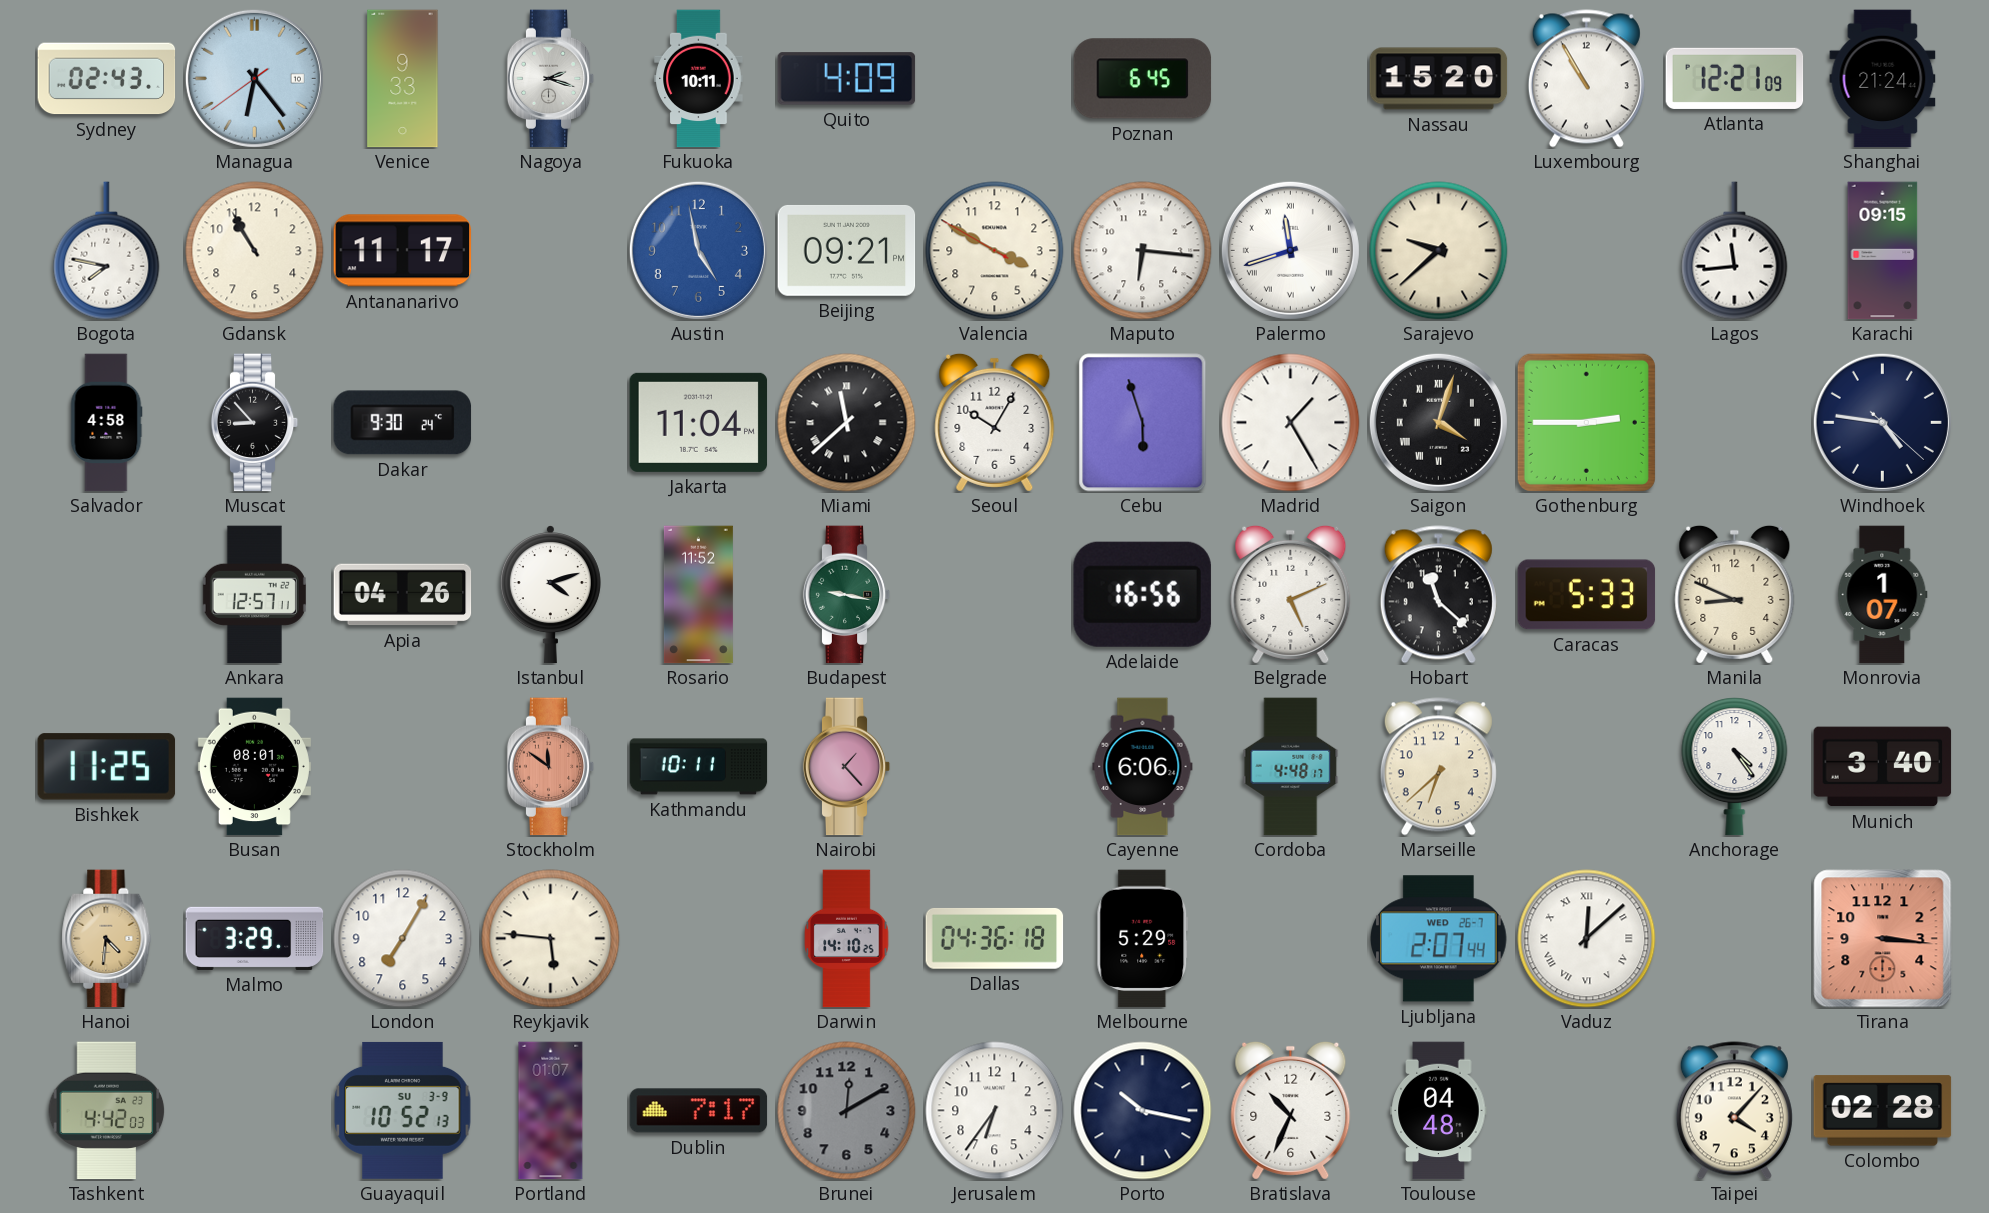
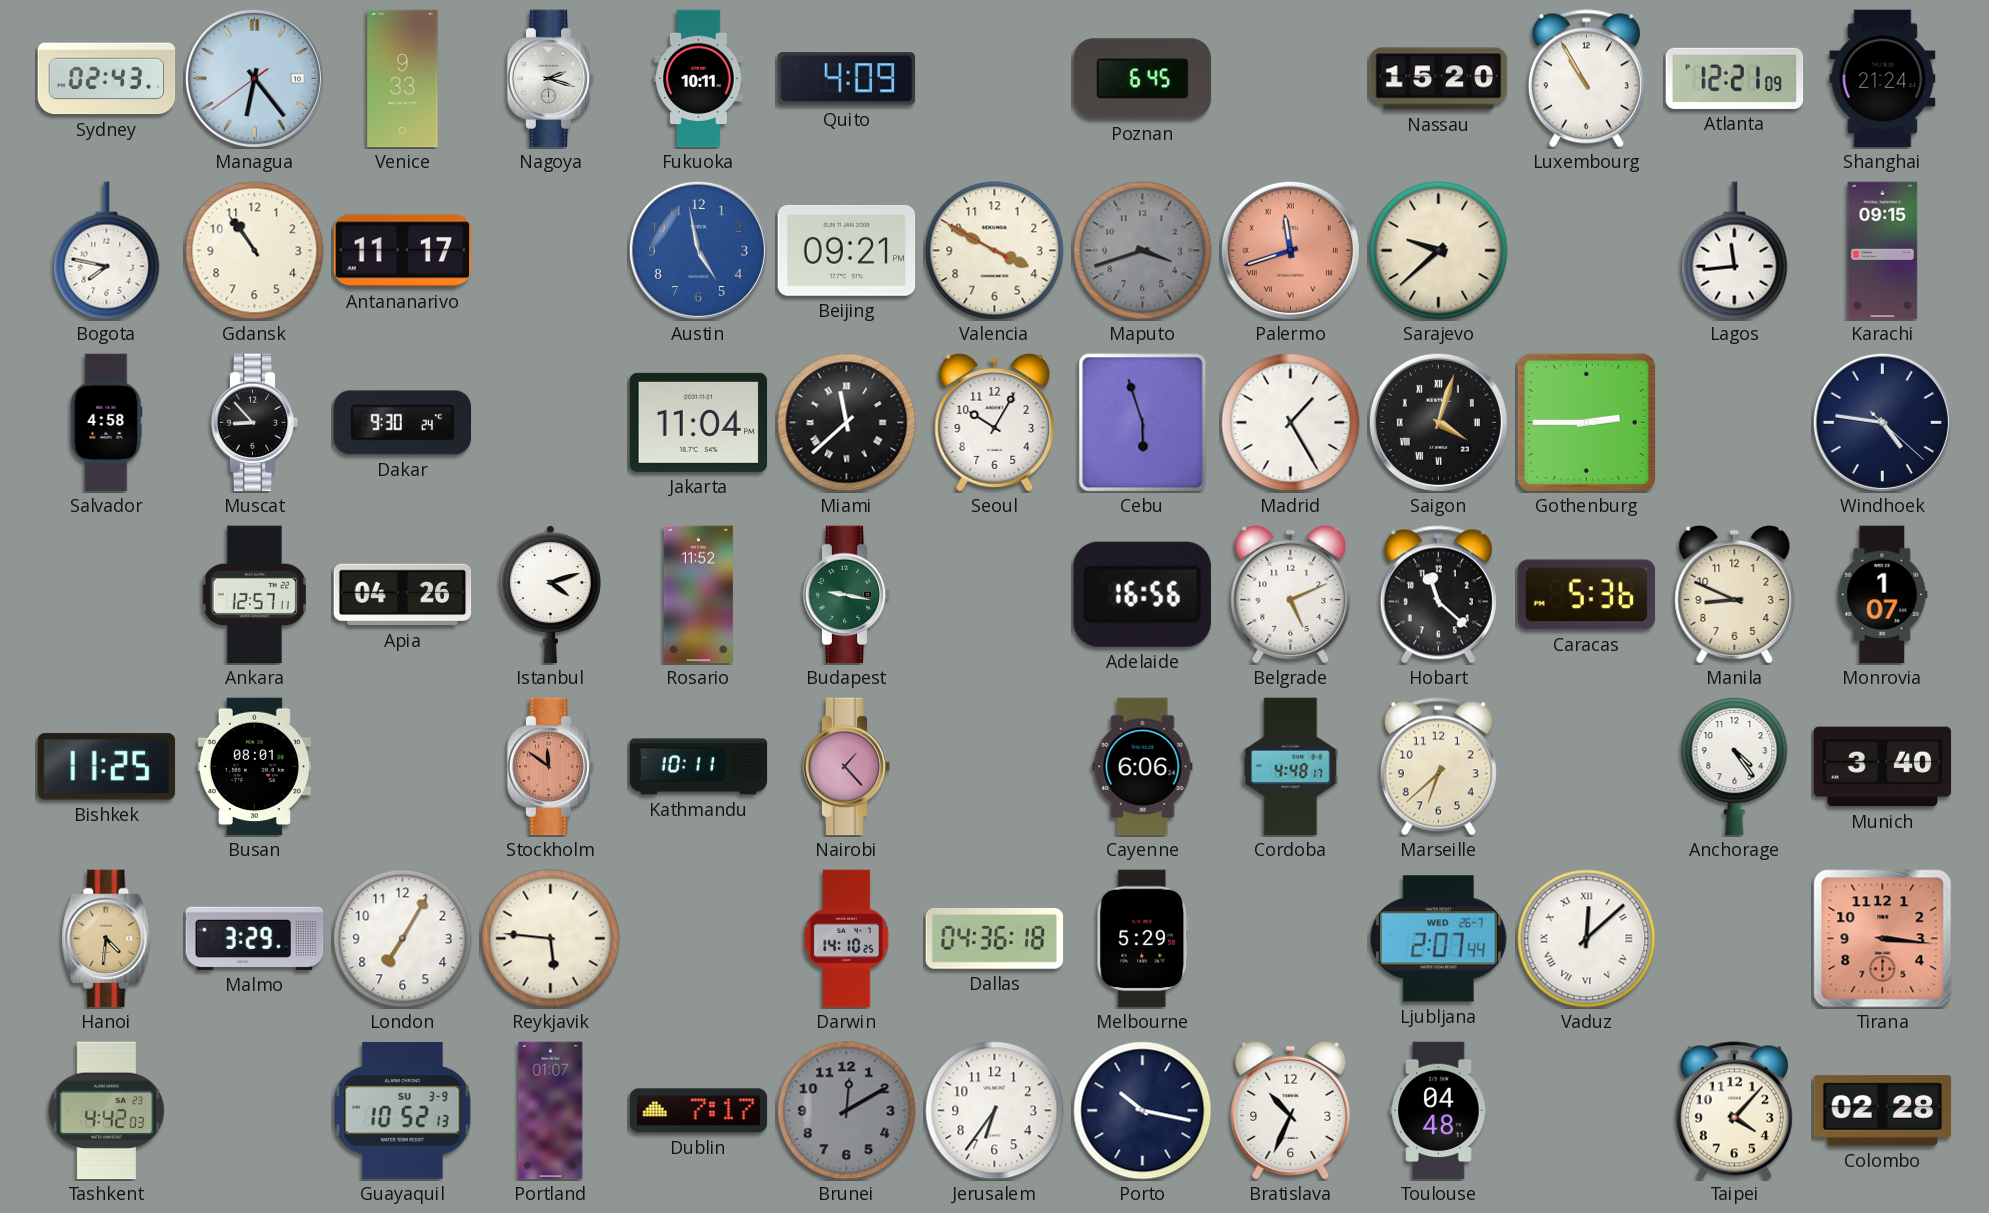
Gdansk: 10:55 -> 10:54 (255, 251)
Maputo: 6:16 -> 3:42 (1143, 251)
Maputo dial: white -> grey (1143, 251)
Palermo dial: white -> salmon (1290, 250)
Caracas: 5:33 -> 5:36 (1587, 595)
